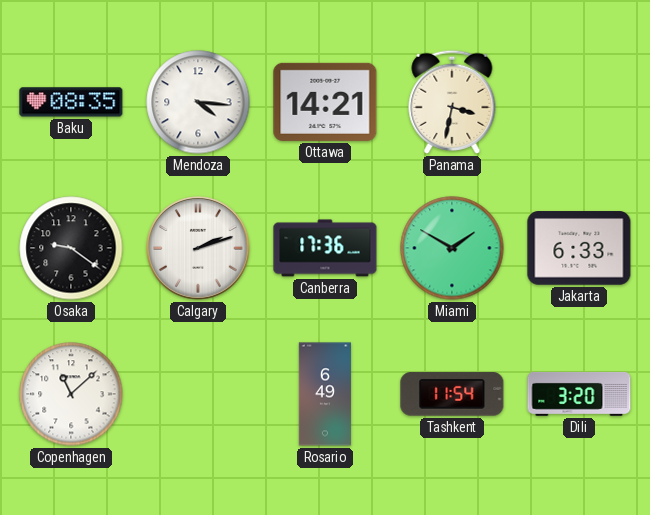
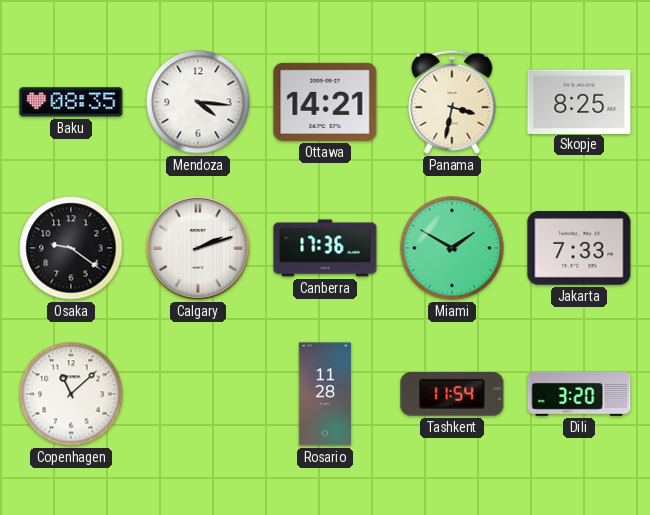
Skopje: none -> 8:25 (579, 101)
Jakarta: 6:33 -> 7:33 (579, 248)
Rosario: 6:49 -> 11:28 (325, 394)
